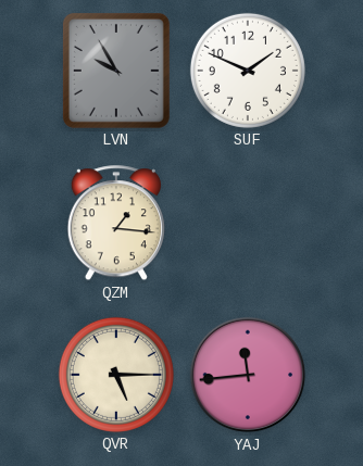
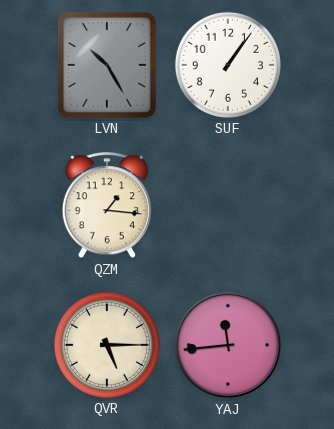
LVN: 9:55 -> 10:25 (107, 65)
SUF: 1:49 -> 1:06 (228, 65)
